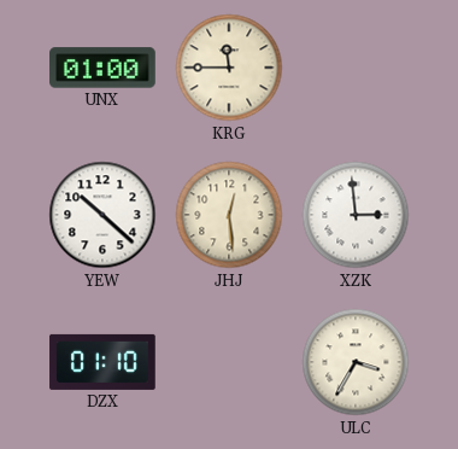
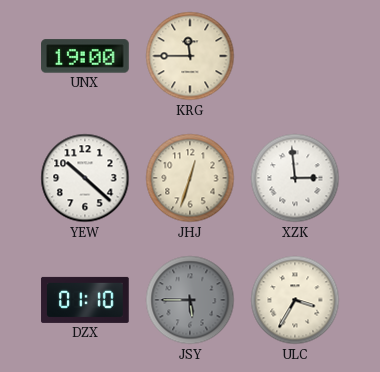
UNX: 01:00 -> 19:00 (85, 56)
JHJ: 12:29 -> 12:33 (190, 178)
JSY: none -> 5:45 (190, 300)
